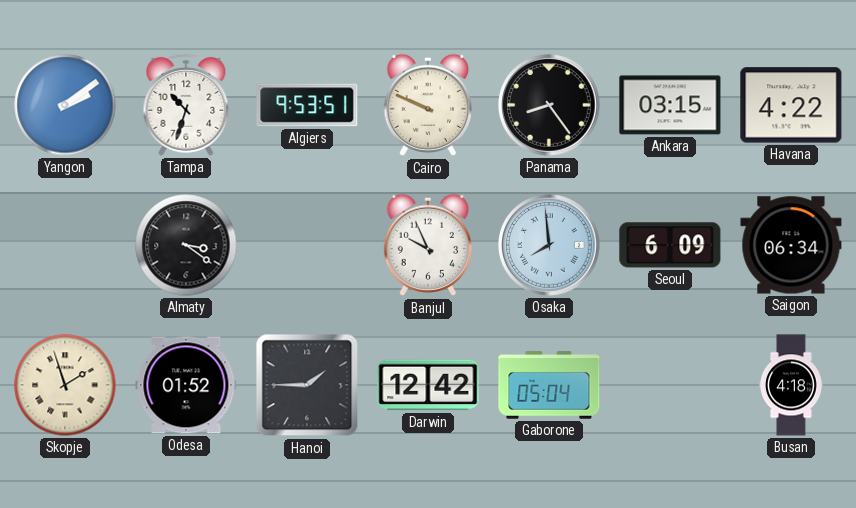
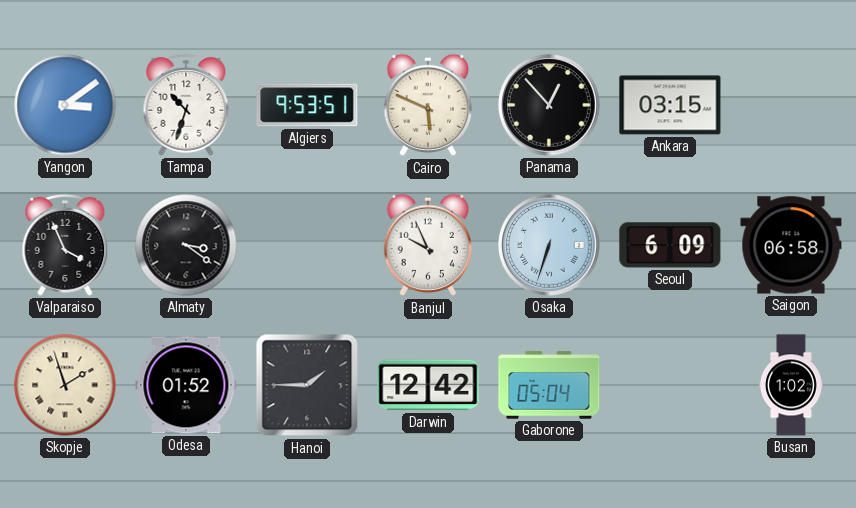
Yangon: 2:09 -> 3:09 (65, 105)
Cairo: 9:49 -> 5:49 (427, 105)
Panama: 8:24 -> 12:53 (549, 105)
Havana: 4:22 -> none (791, 105)
Valparaiso: none -> 3:56 (65, 245)
Osaka: 7:59 -> 6:33 (549, 245)
Saigon: 06:34 -> 06:58 (791, 245)
Busan: 4:18 -> 1:02 (792, 385)
